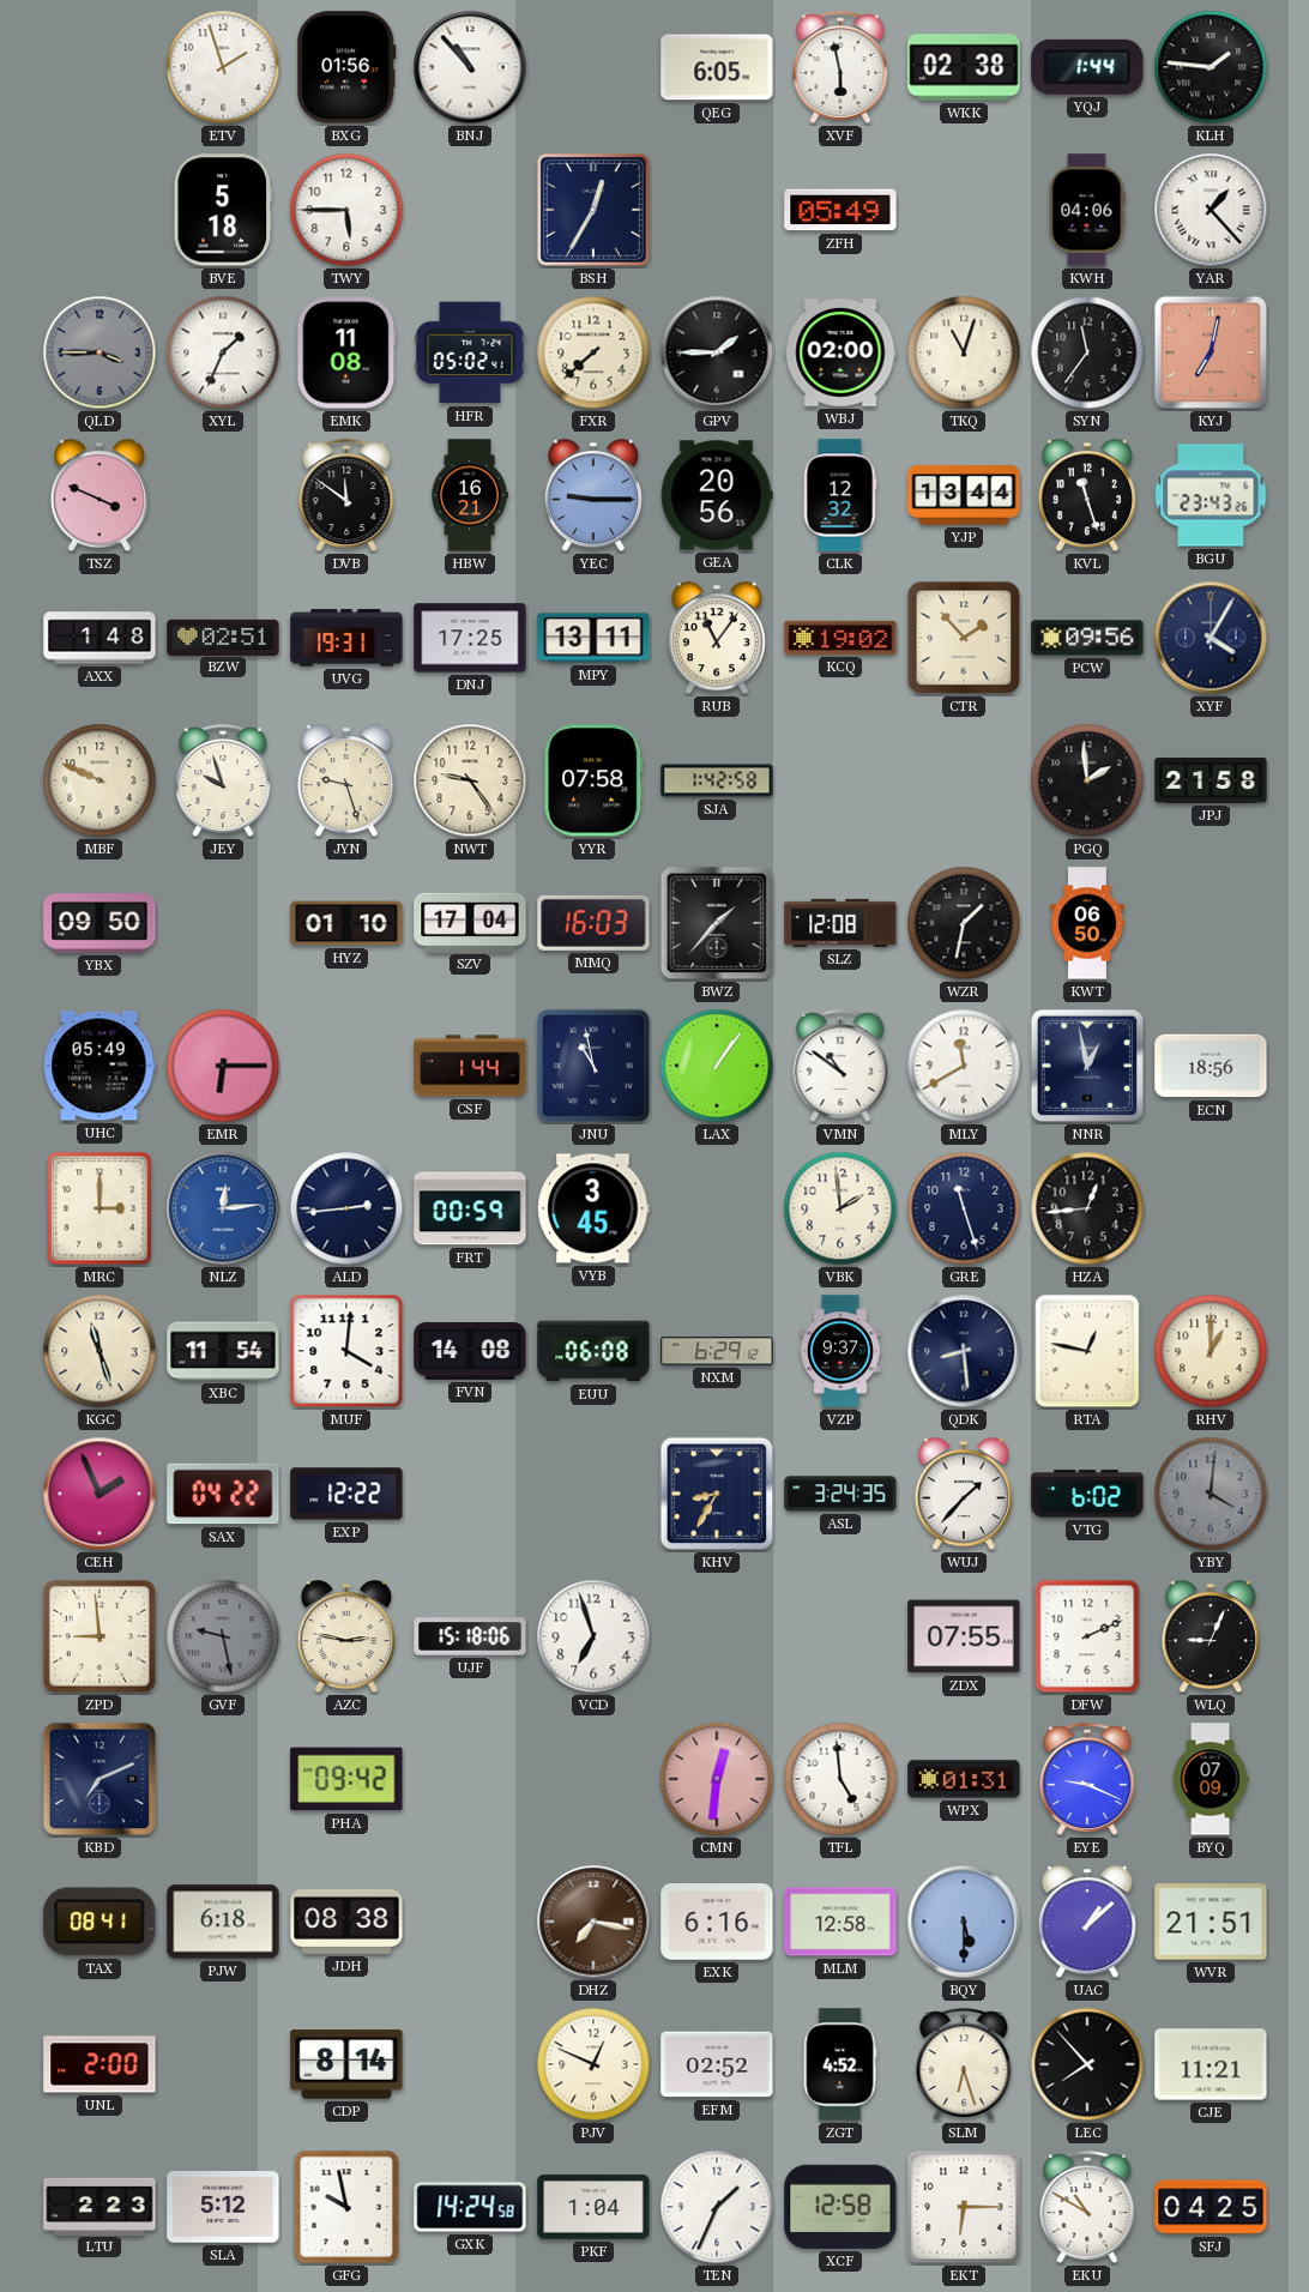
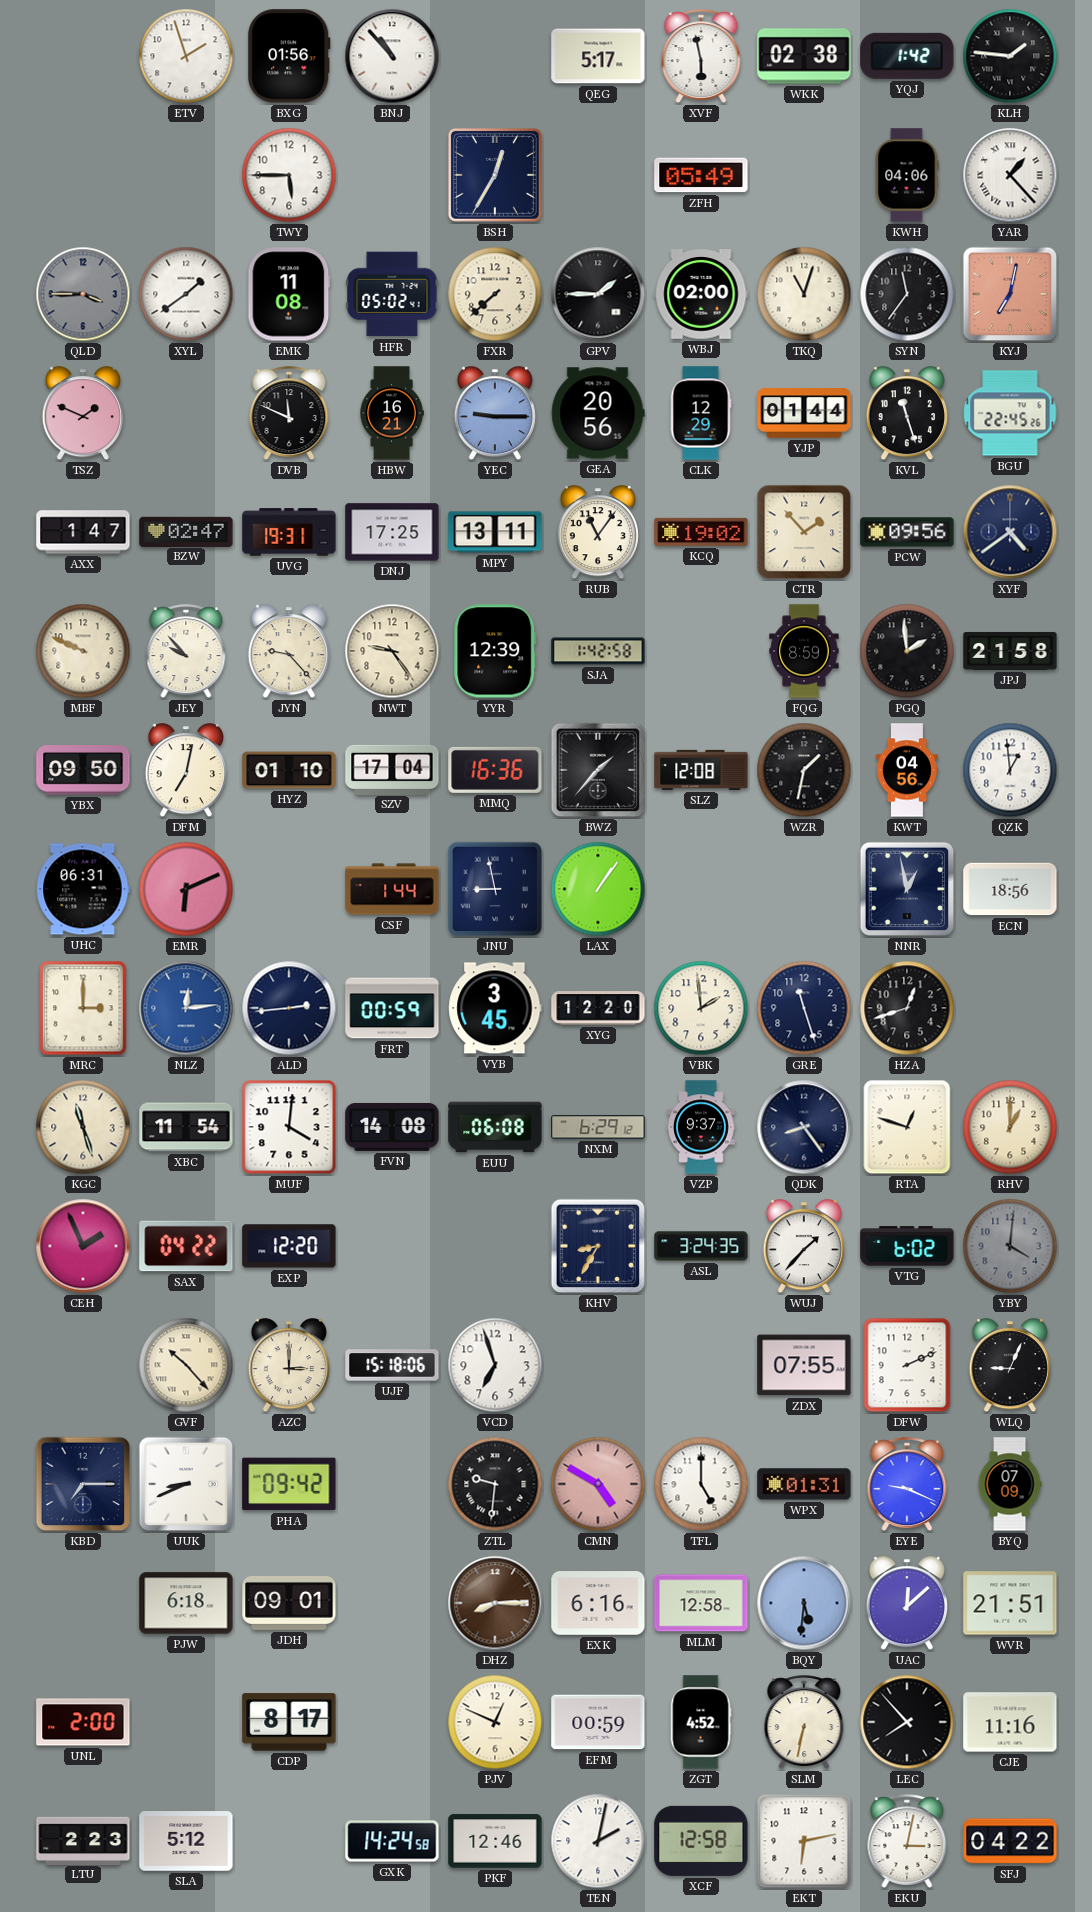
QEG: 6:05 -> 5:17 (598, 56)
YQJ: 1:44 -> 1:42 (907, 56)
BVE: 5:18 -> none (222, 210)
XYL: 1:34 -> 1:39 (186, 294)
TSZ: 3:49 -> 1:49 (83, 414)
DVB: 11:51 -> 11:49 (289, 414)
CLK: 12:32 -> 12:29 (701, 413)
YJP: 13:44 -> 01:44 (804, 413)
BGU: 23:43 -> 22:45 (1010, 413)
AXX: 1:48 -> 1:47 (83, 532)
BZW: 02:51 -> 02:47 (186, 531)
XYF: 4:05 -> 4:39 (1010, 532)
JEY: 9:57 -> 9:53 (186, 652)
JYN: 9:27 -> 9:23 (289, 652)
YYR: 07:58 -> 12:39 (495, 651)
FQG: none -> 8:59 (804, 651)
DFM: none -> 7:02 (186, 771)
MMQ: 16:03 -> 16:36 (495, 770)
KWT: 06:50 -> 04:56 (907, 770)
QZK: none -> 12:59 (1010, 770)
UHC: 05:49 -> 06:31 (83, 889)
EMR: 6:15 -> 6:11 (186, 889)
JNU: 10:58 -> 8:58 (495, 889)
VMN: 10:51 -> none (840, 1067)
MLY: 11:40 -> none (964, 1066)
XYG: none -> 12:20 (598, 1008)
HZA: 12:44 -> 12:42 (907, 1008)
QDK: 8:29 -> 8:24 (804, 1127)
RTA: 12:47 -> 12:48 (907, 1127)
EXP: 12:22 -> 12:20 (289, 1246)
ZPD: 8:59 -> none (99, 1636)
GVF: 9:28 -> 10:23 (186, 1365)
GVF dial: grey -> cream (186, 1365)
AZC: 2:47 -> 3:00 (289, 1366)
KBD: 7:11 -> 7:15 (83, 1484)
UUK: none -> 8:41 (186, 1484)
ZTL: none -> 9:31 (495, 1484)
CMN: 12:31 -> 4:50 (598, 1484)
TFL: 4:59 -> 5:00 (701, 1484)
TAX: 08:41 -> none (99, 1922)
JDH: 08:38 -> 09:01 (289, 1604)
DHZ: 7:17 -> 8:15 (495, 1603)
BQY: 5:30 -> 5:31 (804, 1603)
UAC: 1:08 -> 12:08 (907, 1604)
CDP: 8:14 -> 8:17 (289, 1722)
EFM: 02:52 -> 00:59 (598, 1722)
SLM: 6:27 -> 6:32 (804, 1723)
CJE: 11:21 -> 11:16 (1010, 1722)
GFG: 9:58 -> none (346, 2207)
PKF: 1:04 -> 12:46 (495, 1841)
TEN: 1:34 -> 2:02 (598, 1841)
EKT: 6:15 -> 6:13 (804, 1841)
EKU: 10:50 -> 3:02 (907, 1842)
SFJ: 04:25 -> 04:22 (1010, 1841)
